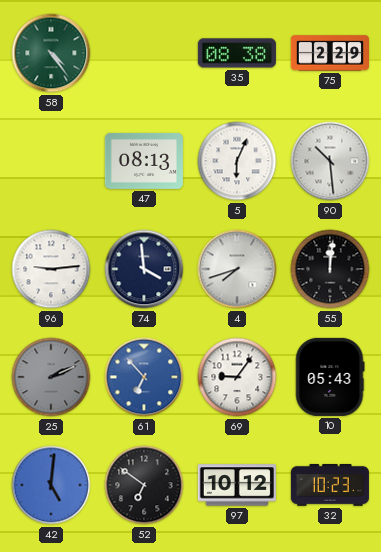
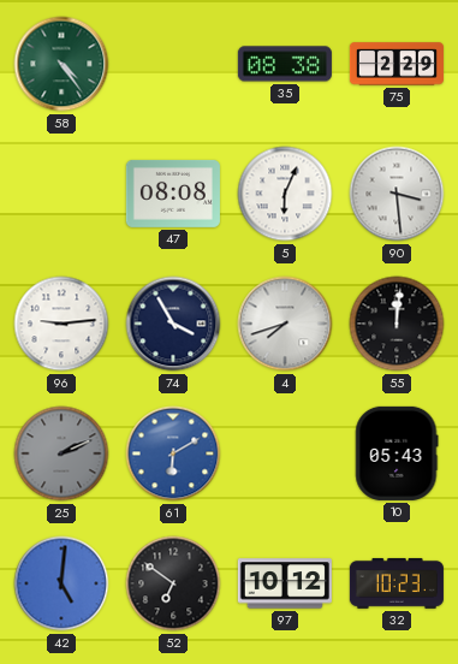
47: 08:13 -> 08:08 (173, 194)
90: 10:29 -> 3:29 (397, 194)
74: 3:59 -> 3:55 (173, 324)
61: 6:53 -> 6:10 (173, 453)
69: 9:06 -> none (237, 377)
